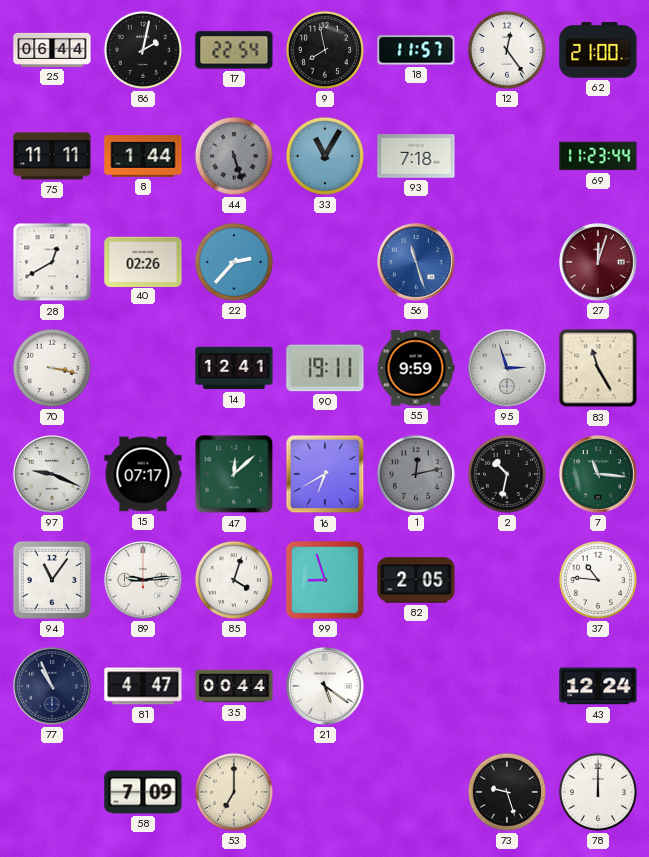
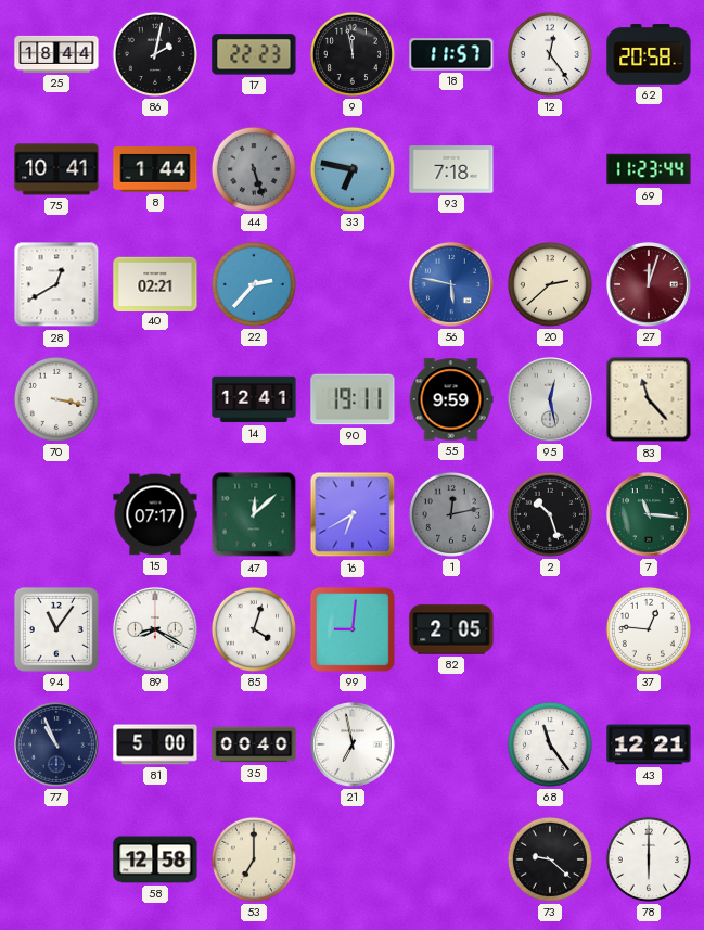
25: 06:44 -> 18:44 (56, 54)
17: 22:54 -> 22:23 (254, 54)
9: 7:58 -> 11:58 (353, 54)
62: 21:00 -> 20:58 (649, 54)
75: 11:11 -> 10:41 (56, 169)
33: 11:05 -> 6:47 (353, 169)
40: 02:26 -> 02:21 (155, 283)
56: 11:27 -> 5:47 (452, 285)
20: none -> 2:38 (550, 284)
95: 2:57 -> 12:28 (551, 400)
83: 11:25 -> 11:23 (649, 399)
97: 9:19 -> none (53, 475)
2: 10:32 -> 10:27 (550, 514)
89: 9:14 -> 8:20 (156, 630)
99: 8:57 -> 9:01 (353, 629)
37: 10:46 -> 12:46 (649, 629)
81: 4:47 -> 5:00 (155, 744)
35: 00:44 -> 00:40 (254, 744)
21: 5:21 -> 6:58 (354, 746)
68: none -> 11:24 (550, 744)
43: 12:24 -> 12:21 (649, 744)
58: 7:09 -> 12:58 (155, 859)
73: 9:27 -> 9:22 (550, 859)
78: 12:00 -> 6:00 (649, 859)
